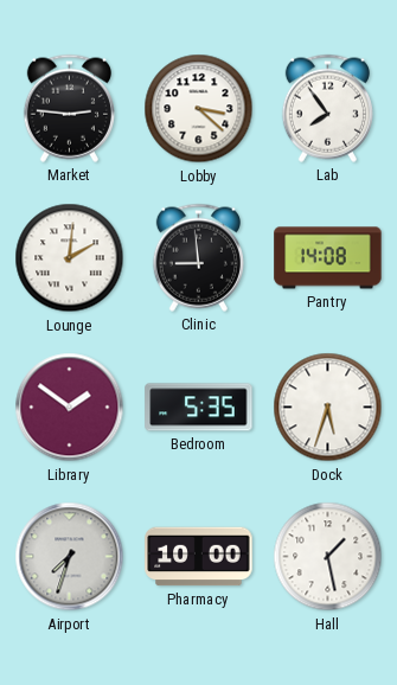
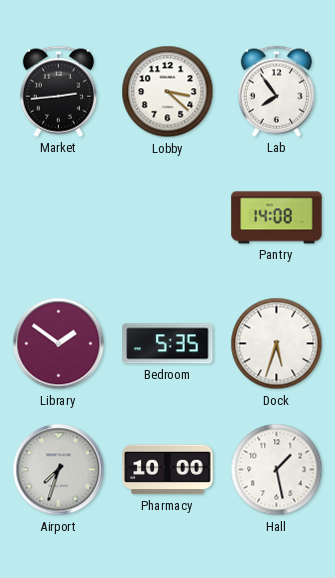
Market: 2:46 -> 2:44 (58, 91)
Lounge: 2:01 -> none (70, 258)
Clinic: 8:59 -> none (198, 257)
